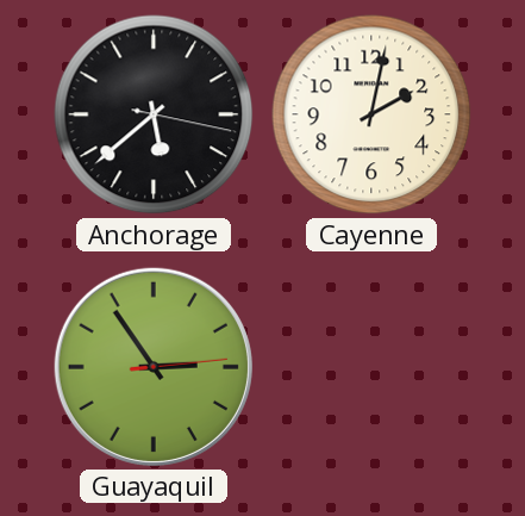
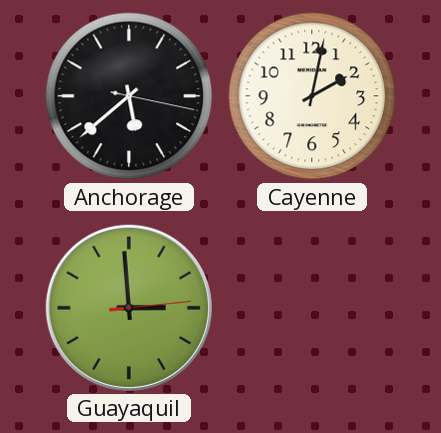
Guayaquil: 2:54 -> 2:59 (129, 308)
